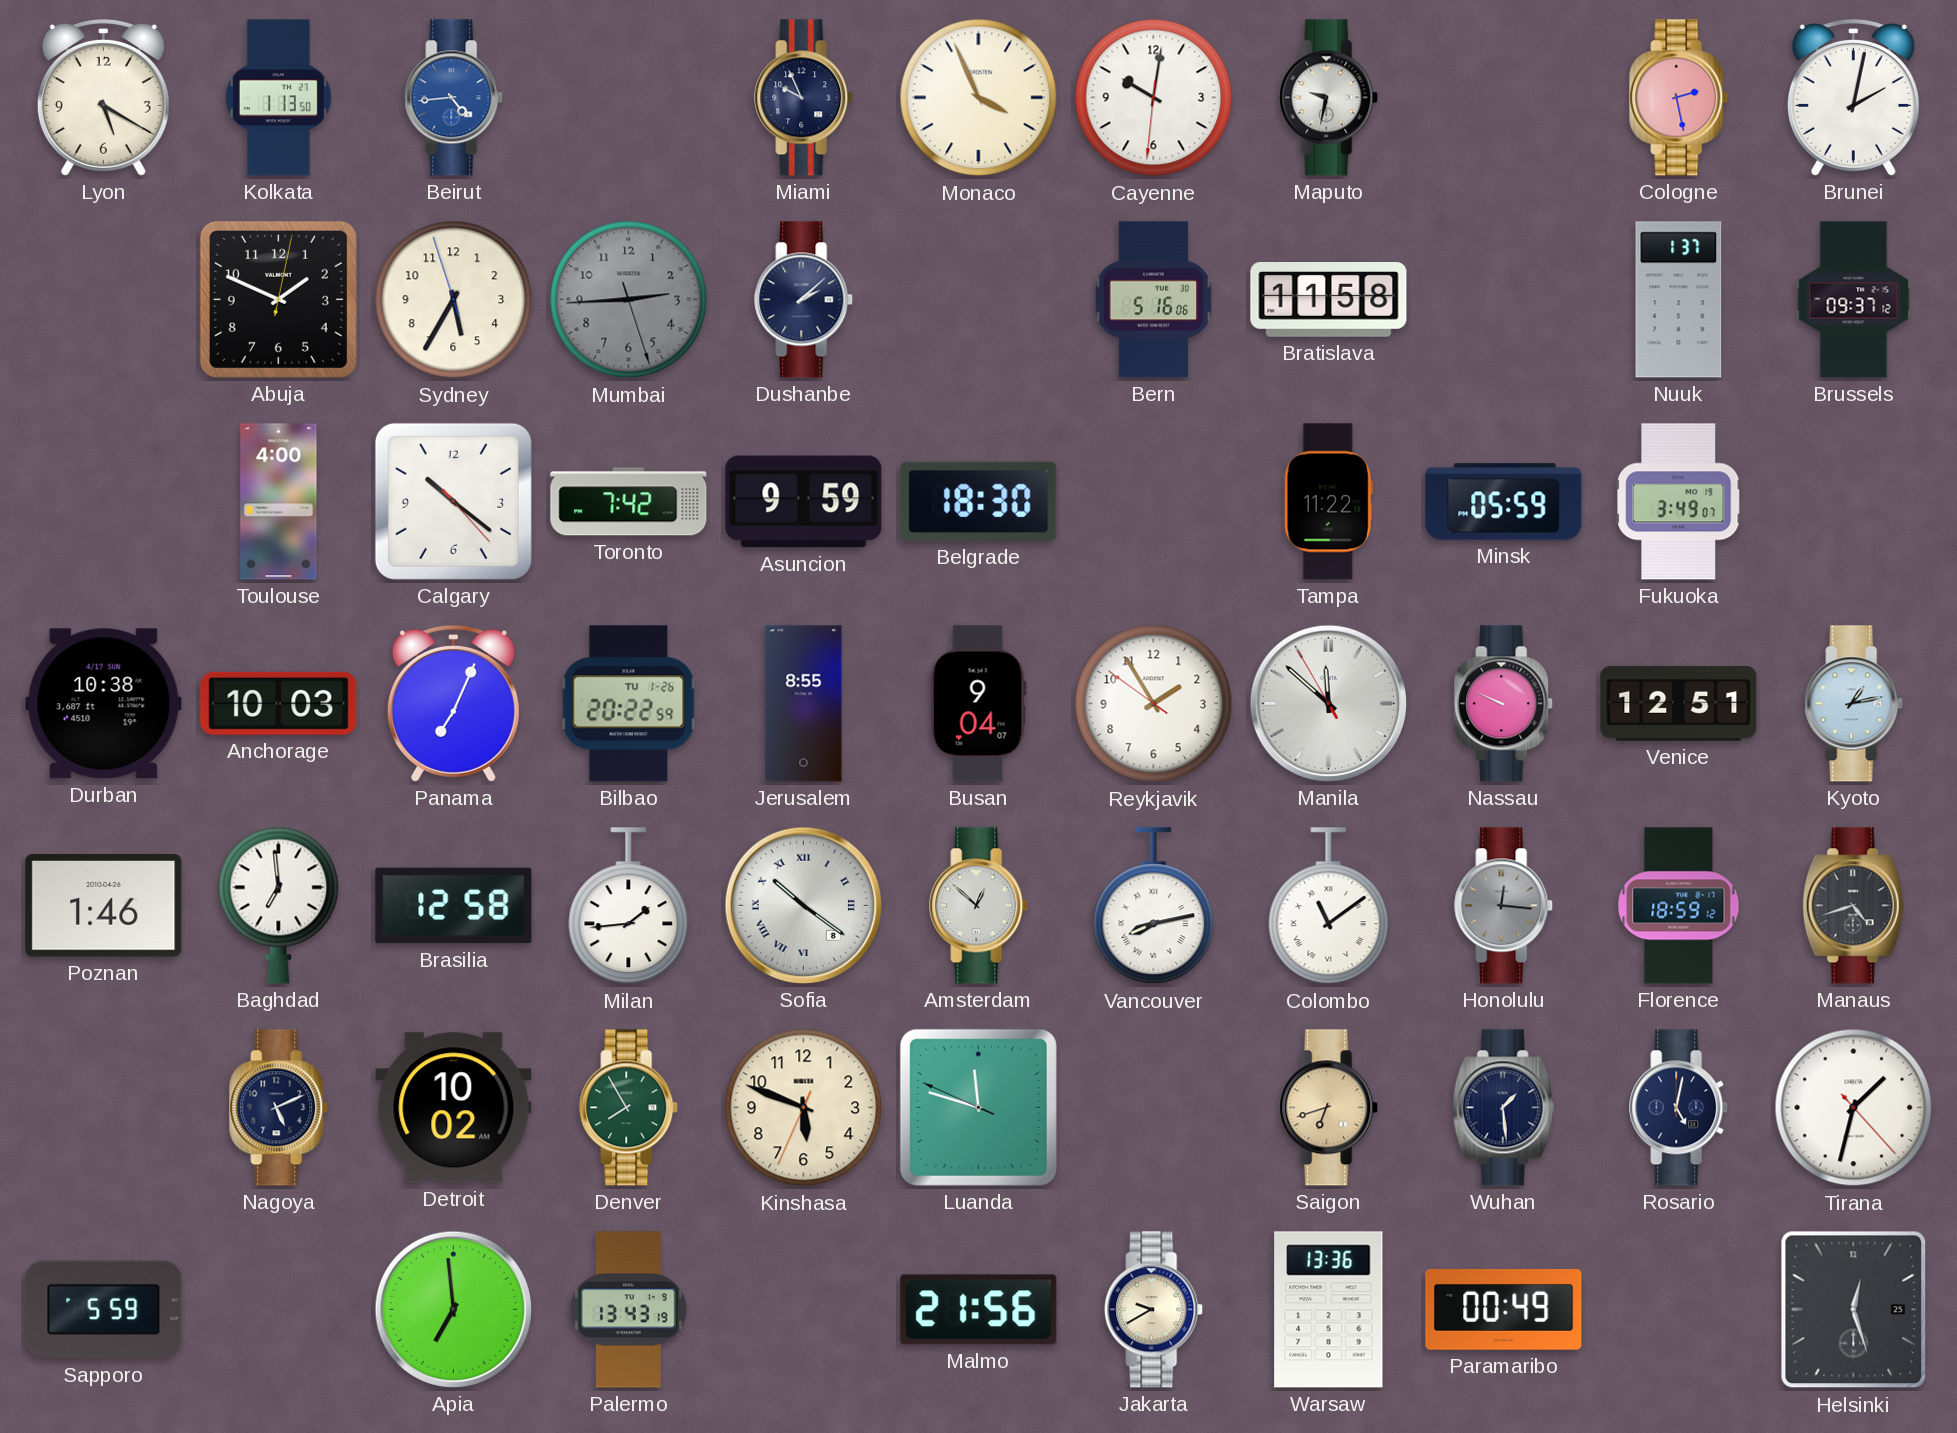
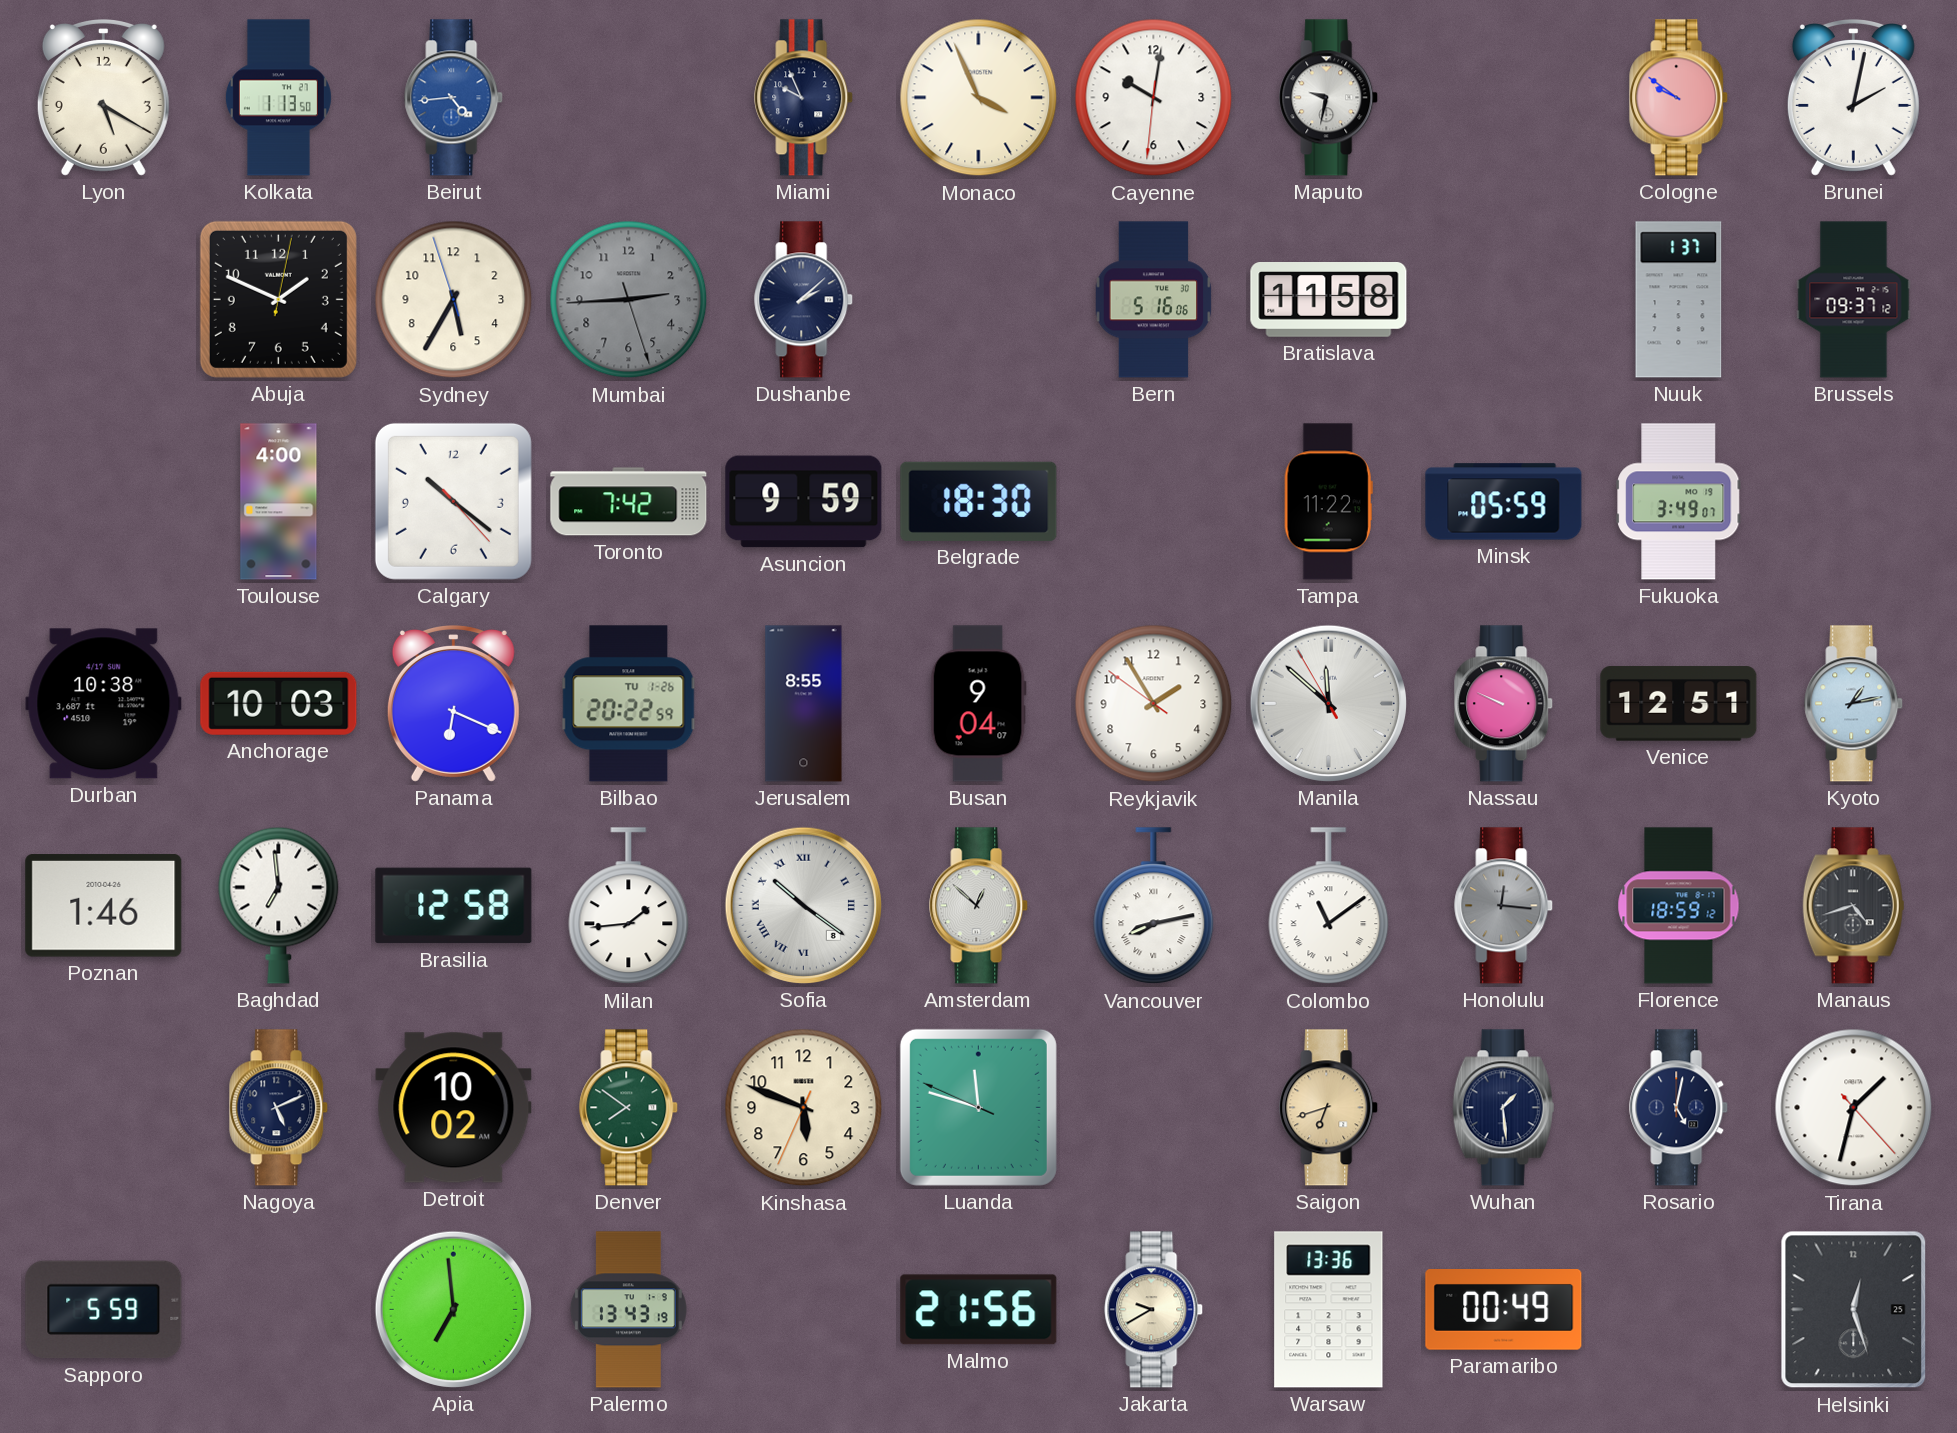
Cologne: 2:28 -> 9:51 (1679, 98)
Panama: 7:04 -> 6:19 (453, 704)
Denver: 7:55 -> 7:51 (629, 1108)
